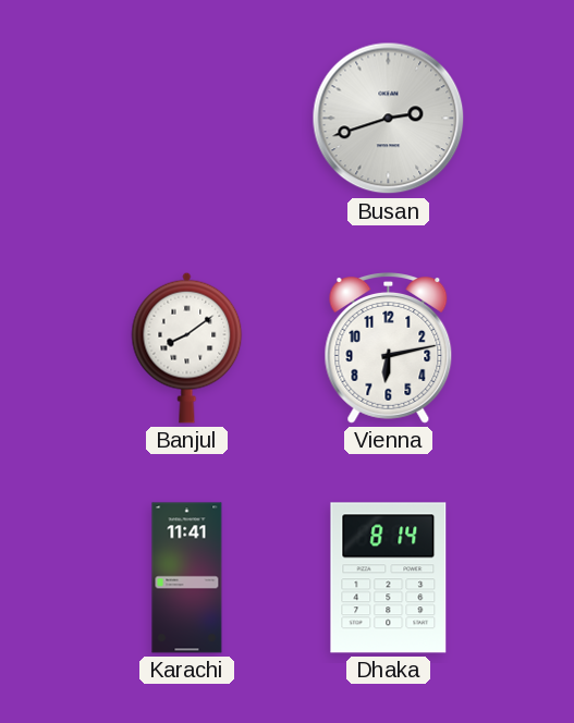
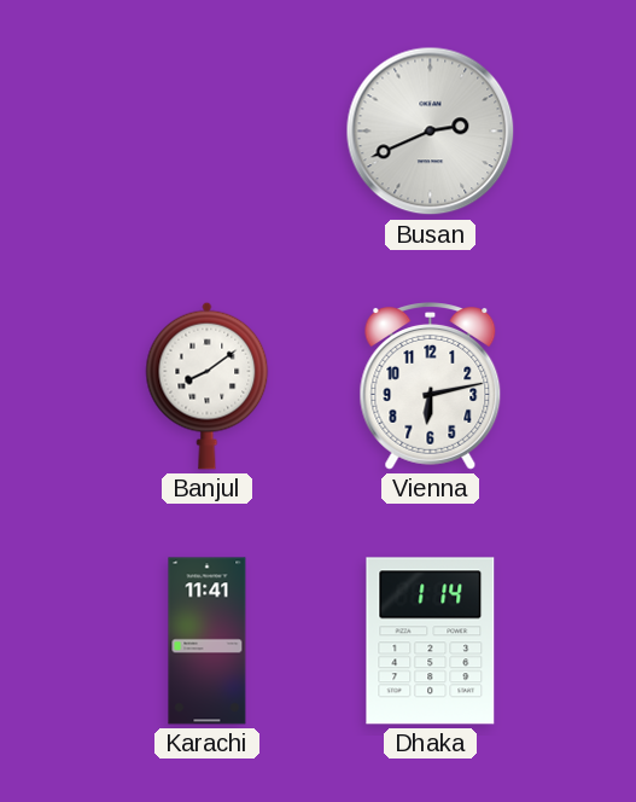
Busan: 2:42 -> 2:41 (431, 132)
Dhaka: 8:14 -> 1:14 (431, 641)
